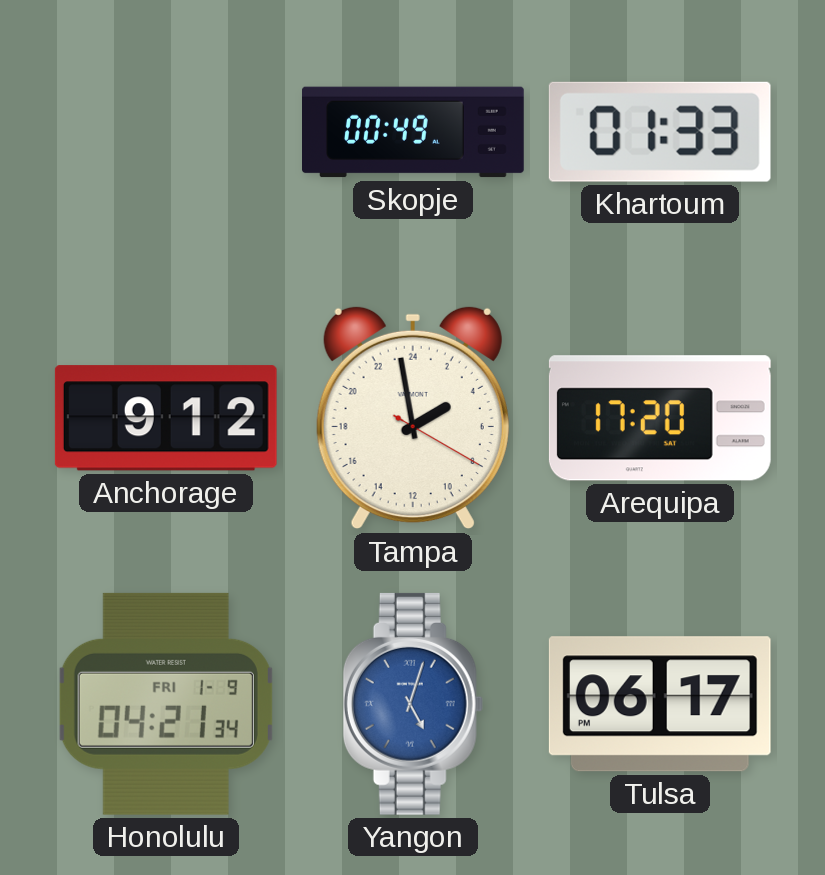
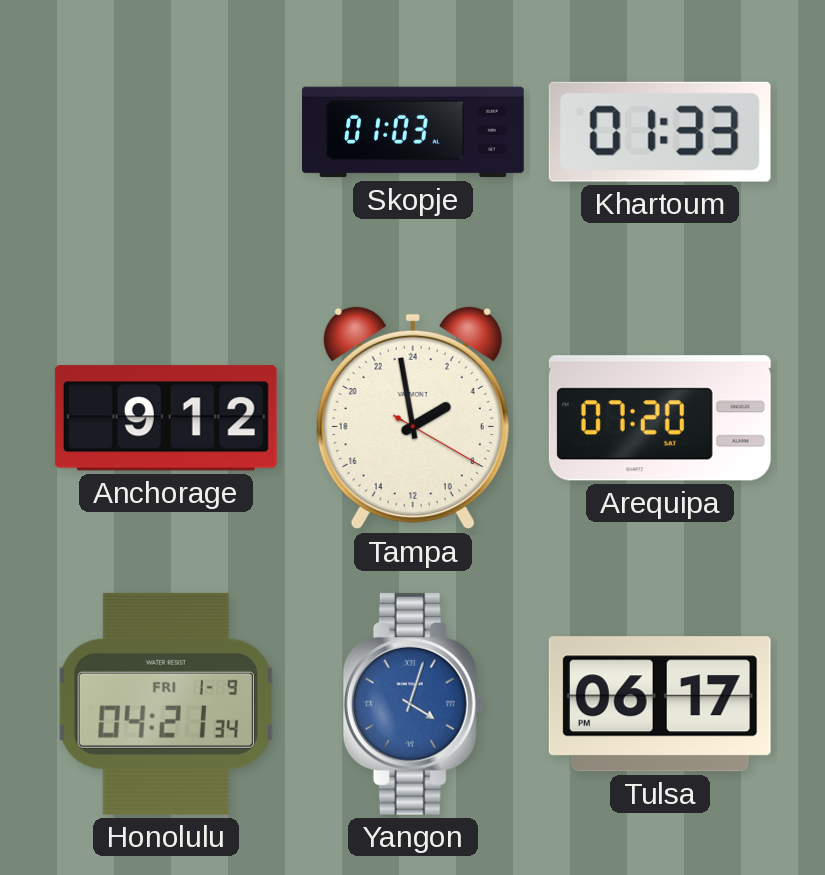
Skopje: 00:49 -> 01:03 (414, 132)
Arequipa: 17:20 -> 07:20 (660, 418)
Yangon: 5:03 -> 4:03 (413, 704)
